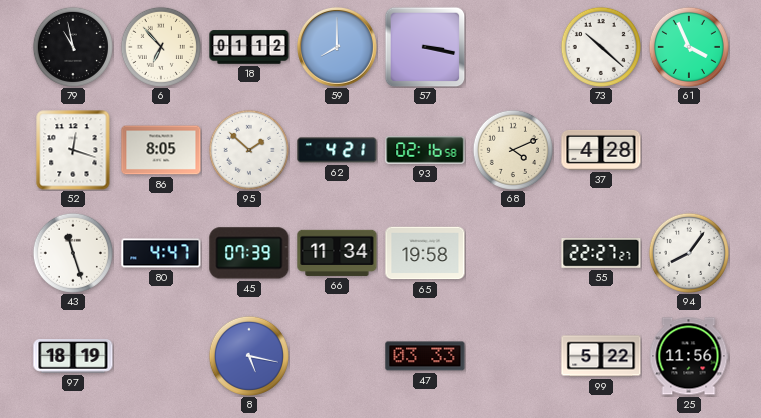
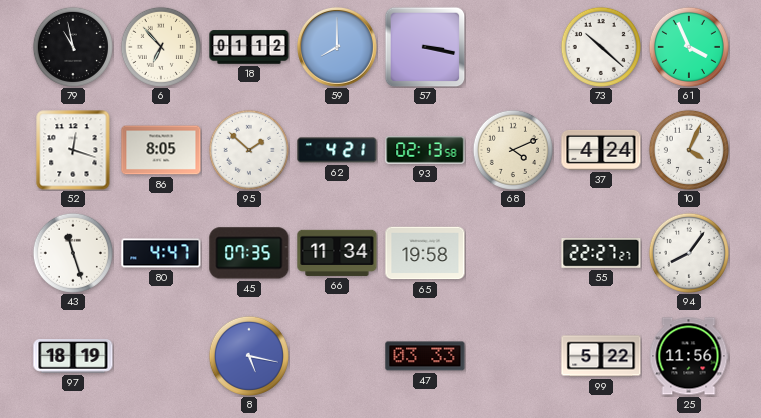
93: 02:16 -> 02:13 (425, 150)
37: 4:28 -> 4:24 (601, 150)
10: none -> 4:04 (689, 150)
45: 07:39 -> 07:35 (249, 253)
